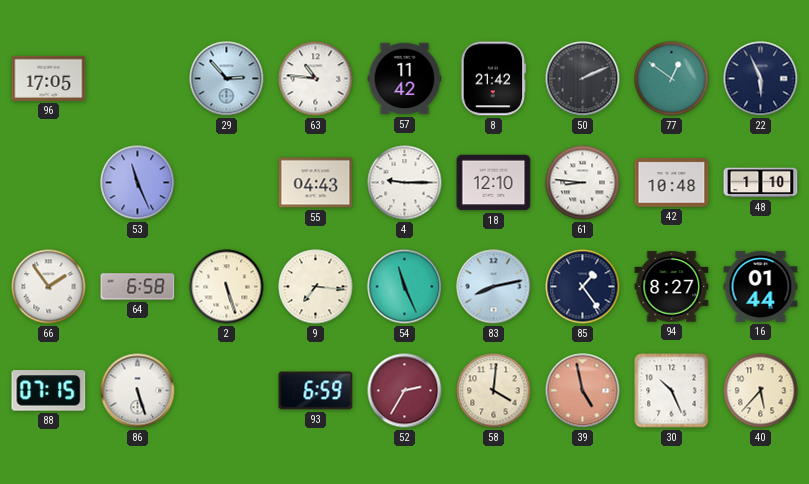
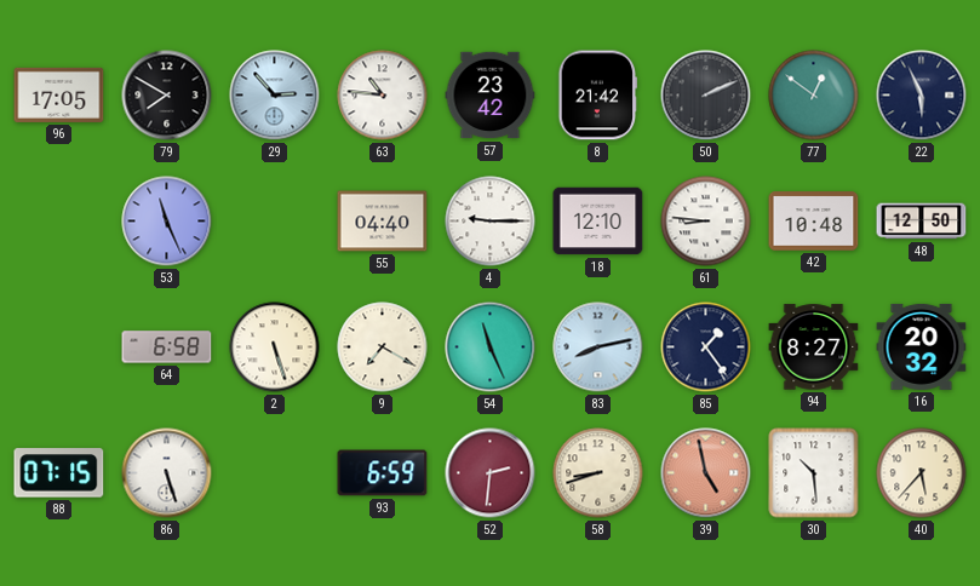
79: none -> 7:50 (167, 96)
57: 11:42 -> 23:42 (491, 96)
55: 04:43 -> 04:40 (383, 222)
48: 1:10 -> 12:50 (922, 222)
66: 1:54 -> none (49, 287)
9: 7:16 -> 7:20 (383, 347)
16: 01:44 -> 20:32 (922, 346)
52: 2:35 -> 2:31 (491, 473)
58: 4:01 -> 8:42 (598, 473)
30: 10:26 -> 10:29 (814, 473)
